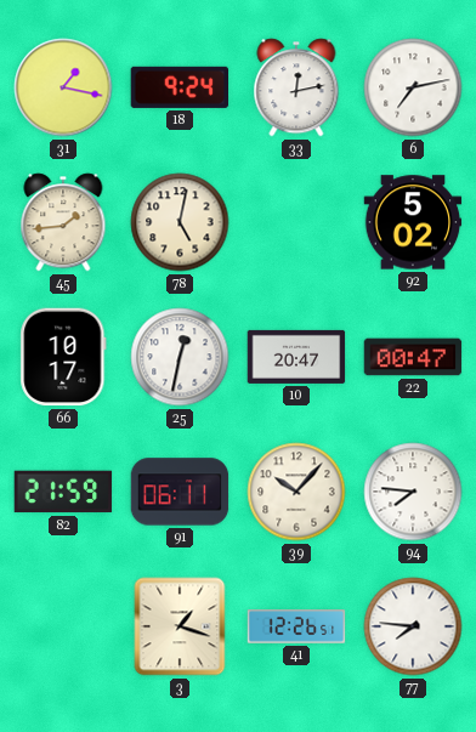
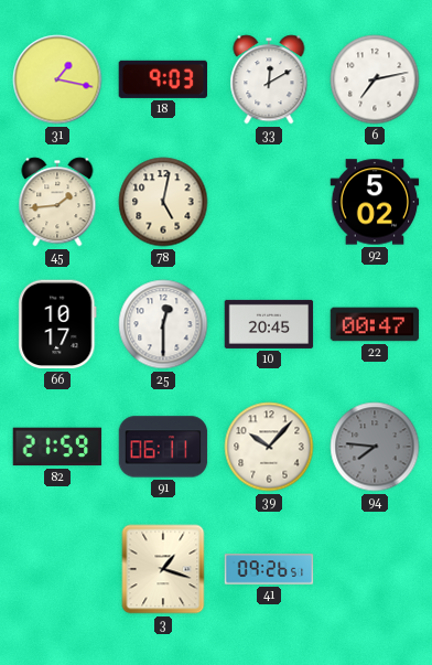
18: 9:24 -> 9:03 (162, 79)
33: 12:13 -> 12:10 (269, 79)
25: 12:32 -> 12:30 (163, 324)
10: 20:47 -> 20:45 (269, 324)
94 dial: white -> grey (375, 447)
41: 12:26 -> 09:26 (269, 569)
77: 7:46 -> none (413, 626)
